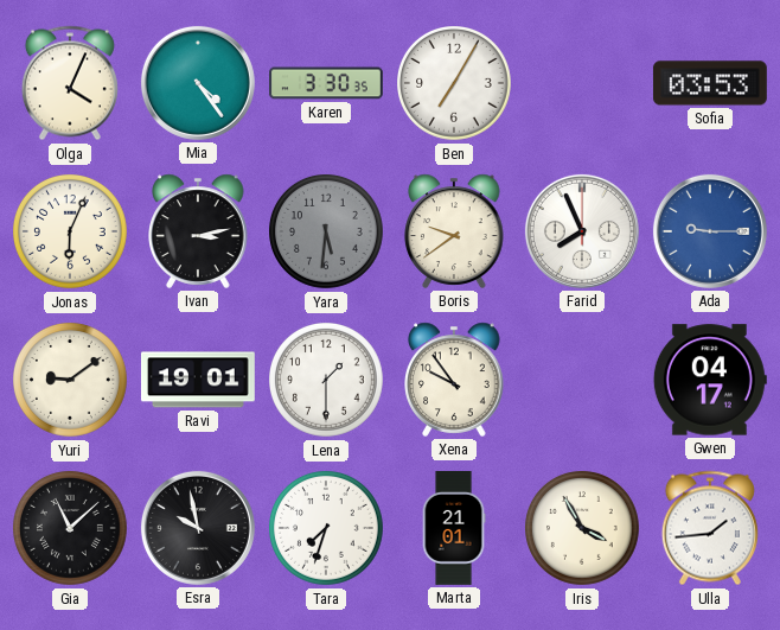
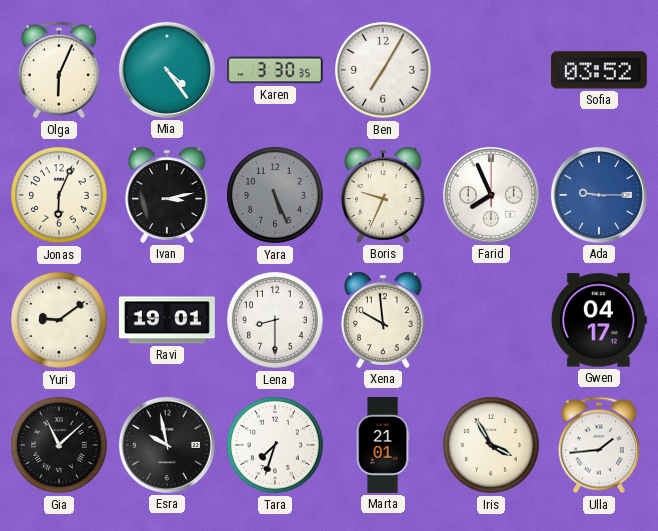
Olga: 4:04 -> 6:04 (59, 70)
Sofia: 03:53 -> 03:52 (599, 70)
Yara: 5:31 -> 5:26 (276, 196)
Boris: 9:39 -> 9:34 (383, 195)
Lena: 1:30 -> 8:30 (276, 321)
Xena: 9:54 -> 9:59 (383, 320)
